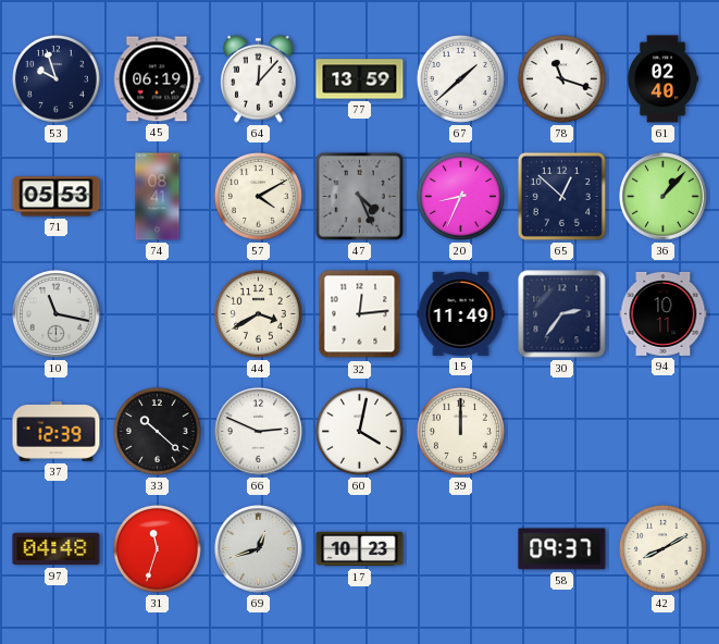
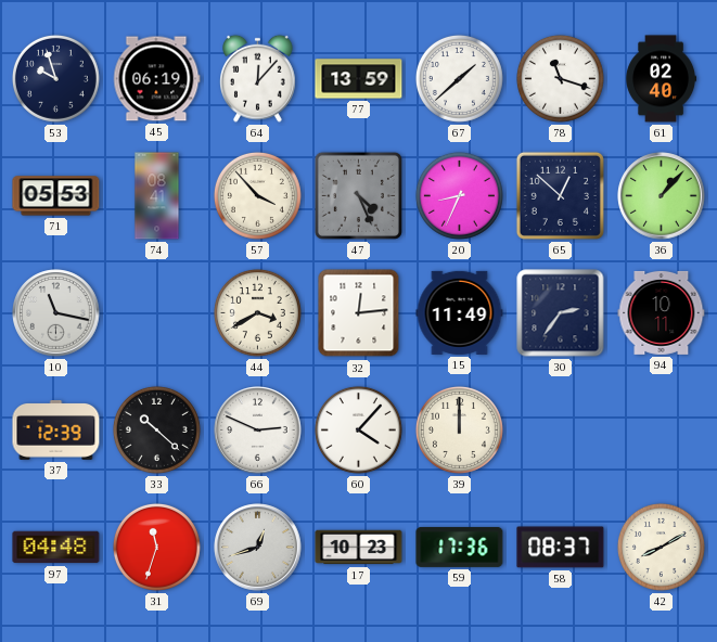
57: 4:10 -> 3:53 (257, 195)
60: 4:02 -> 4:07 (358, 429)
59: none -> 17:36 (460, 547)
58: 09:37 -> 08:37 (561, 548)
